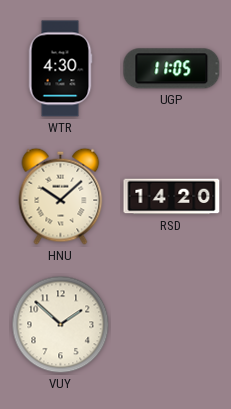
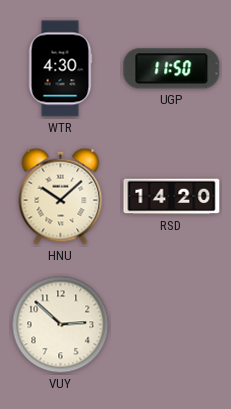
UGP: 11:05 -> 11:50 (172, 69)
VUY: 1:52 -> 2:52 (61, 325)
